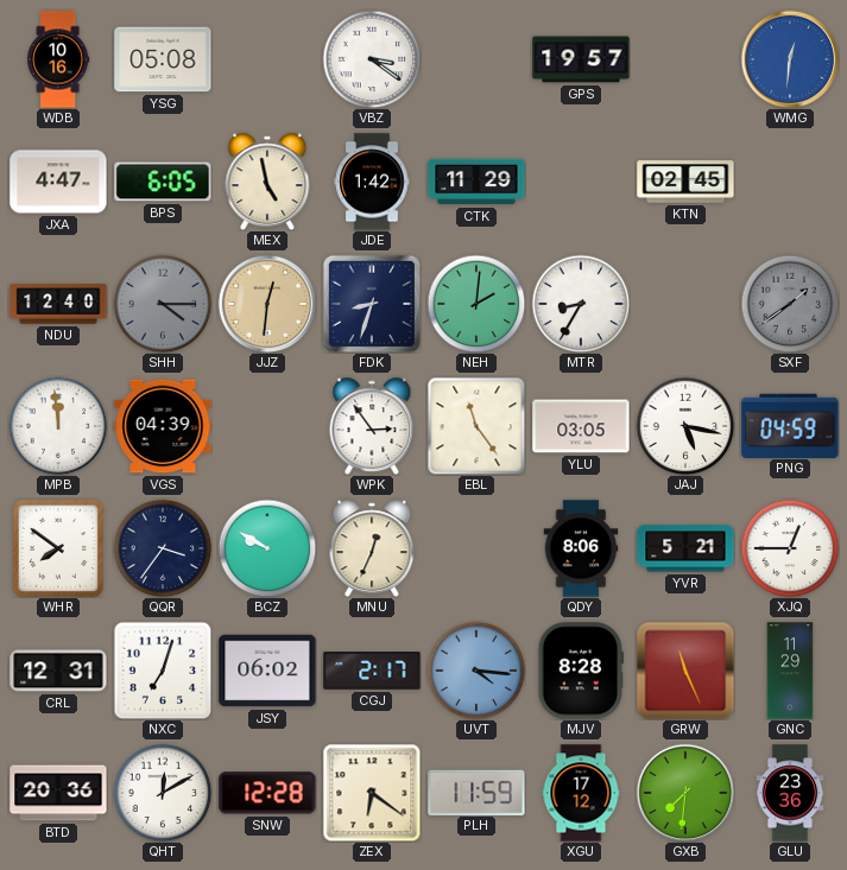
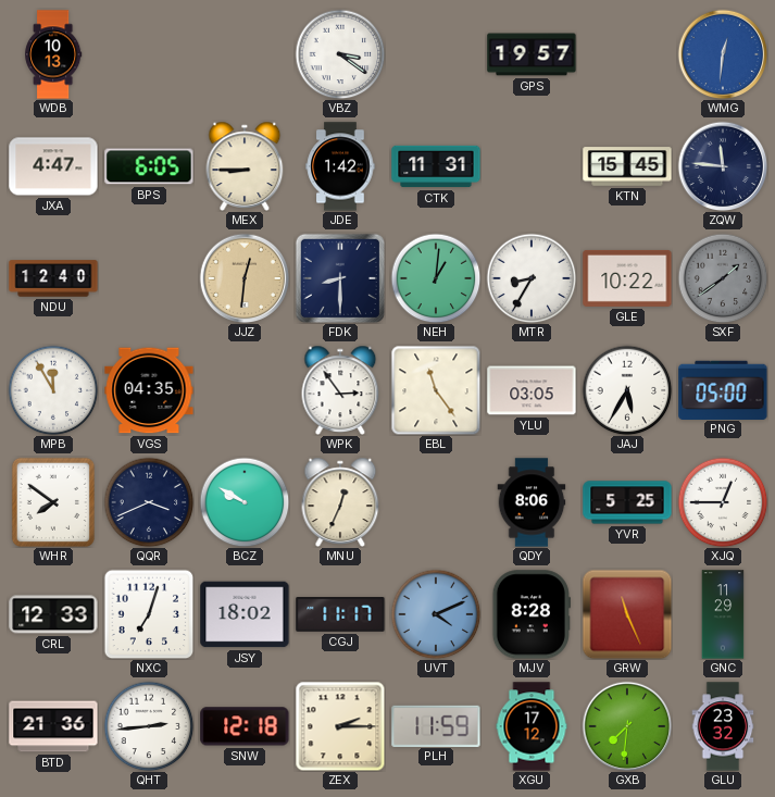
WDB: 10:16 -> 10:13 (53, 54)
YSG: 05:08 -> none (163, 59)
MEX: 4:58 -> 8:45 (245, 166)
CTK: 11:29 -> 11:31 (436, 166)
KTN: 02:45 -> 15:45 (627, 166)
ZQW: none -> 11:46 (723, 166)
SHH: 4:15 -> none (163, 304)
FDK: 8:33 -> 8:30 (340, 278)
NEH: 2:01 -> 1:01 (436, 278)
GLE: none -> 10:22 (627, 278)
MPB: 11:59 -> 11:55 (53, 390)
VGS: 04:39 -> 04:35 (149, 390)
JAJ: 5:17 -> 5:35 (627, 390)
PNG: 04:59 -> 05:00 (723, 389)
QQR: 3:36 -> 3:41 (149, 502)
YVR: 5:21 -> 5:25 (627, 502)
CRL: 12:31 -> 12:33 (53, 614)
JSY: 06:02 -> 18:02 (245, 614)
CGJ: 2:17 -> 11:17 (340, 614)
UVT: 4:16 -> 4:11 (436, 614)
BTD: 20:36 -> 21:36 (53, 726)
QHT: 12:10 -> 2:44 (149, 726)
SNW: 12:28 -> 12:18 (245, 726)
ZEX: 6:21 -> 2:15 (340, 726)
GLU: 23:36 -> 23:32 (723, 726)
